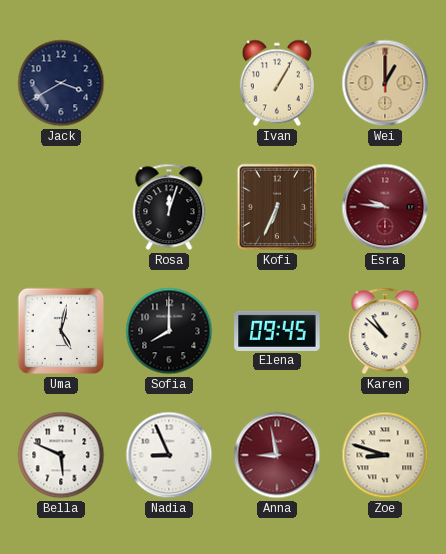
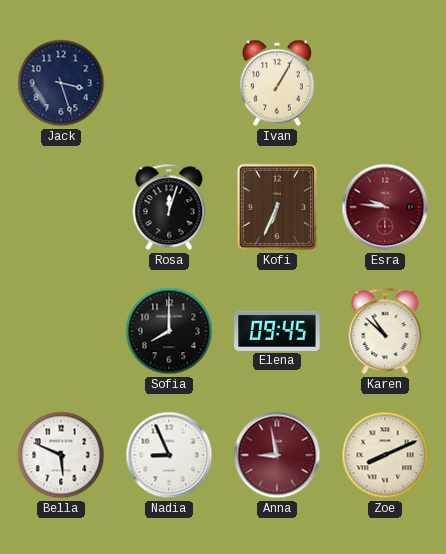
Jack: 3:40 -> 3:27 (61, 83)
Wei: 1:00 -> none (385, 83)
Uma: 5:02 -> none (61, 331)
Zoe: 8:48 -> 8:11 (385, 455)
